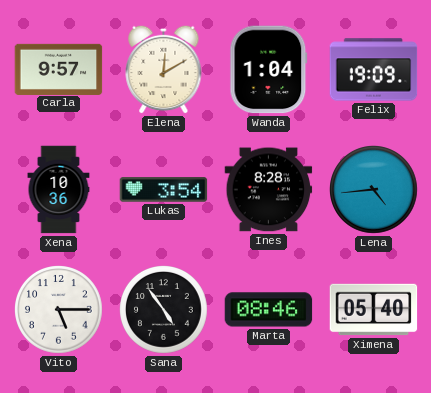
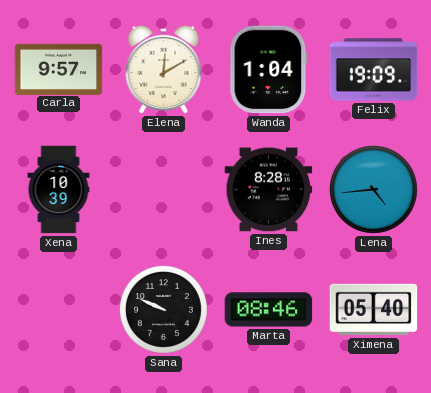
Xena: 10:36 -> 10:39 (59, 190)
Lukas: 3:54 -> none (164, 190)
Vito: 5:15 -> none (59, 310)
Sana: 4:54 -> 9:49 (164, 310)
